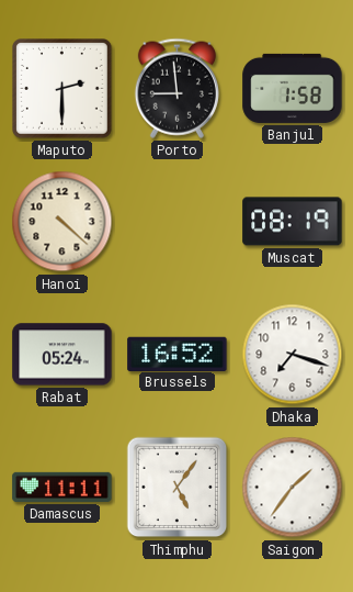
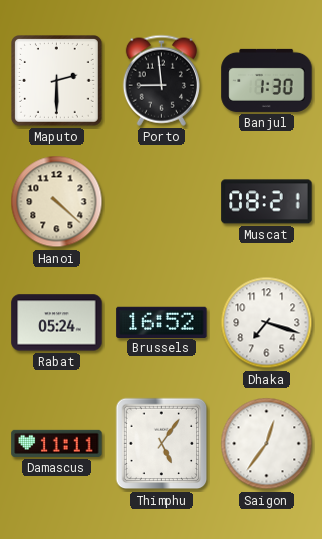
Banjul: 1:58 -> 1:30 (267, 80)
Muscat: 08:19 -> 08:21 (267, 202)
Saigon: 1:36 -> 12:36 (267, 444)
